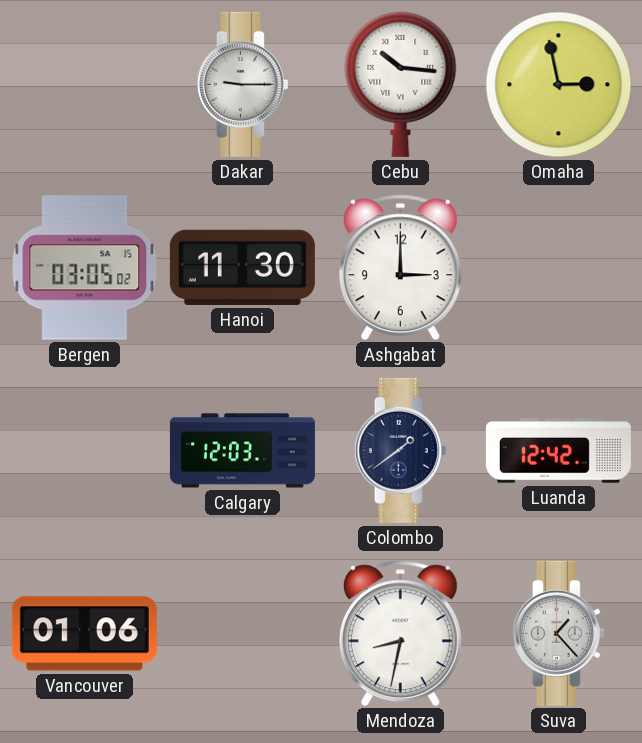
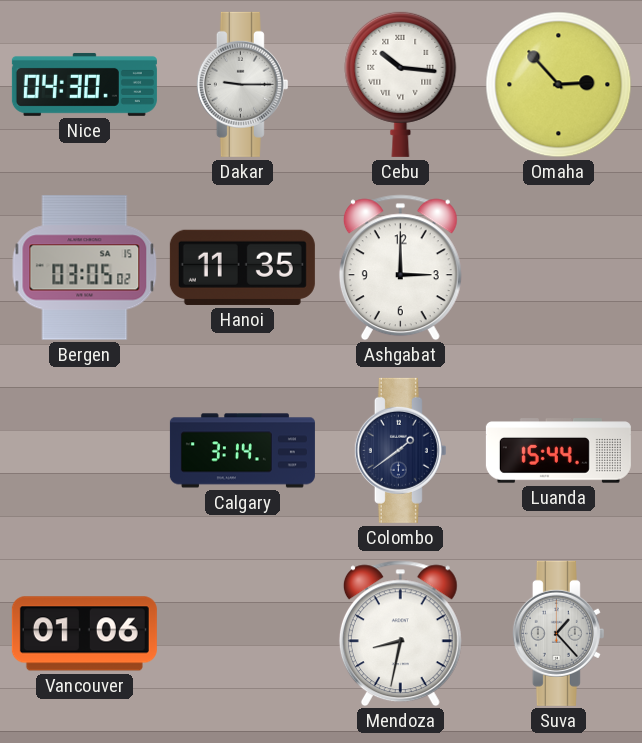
Nice: none -> 04:30 (84, 84)
Omaha: 2:58 -> 2:53 (559, 85)
Hanoi: 11:30 -> 11:35 (242, 267)
Calgary: 12:03 -> 3:14 (242, 451)
Luanda: 12:42 -> 15:44 (558, 451)
